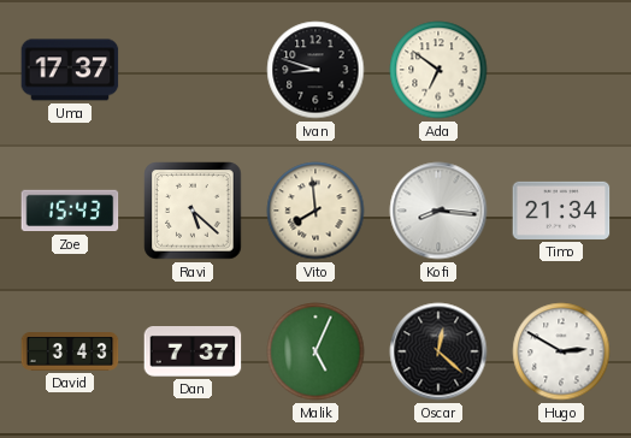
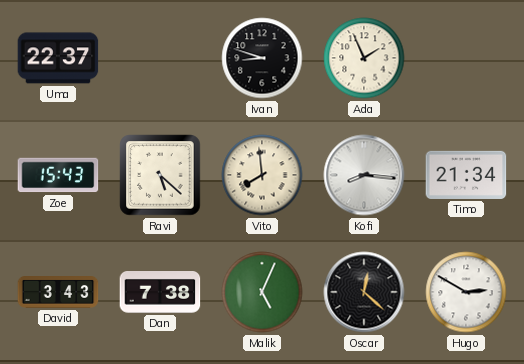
Uma: 17:37 -> 22:37 (58, 58)
Ada: 6:51 -> 1:56 (364, 58)
Dan: 7:37 -> 7:38 (160, 292)
